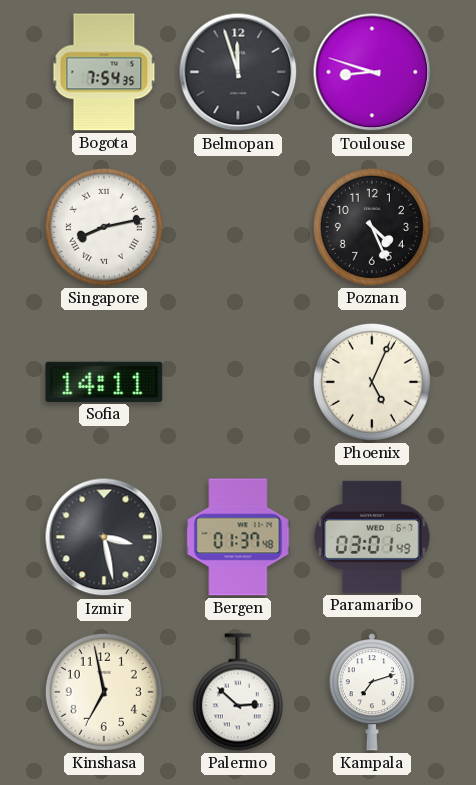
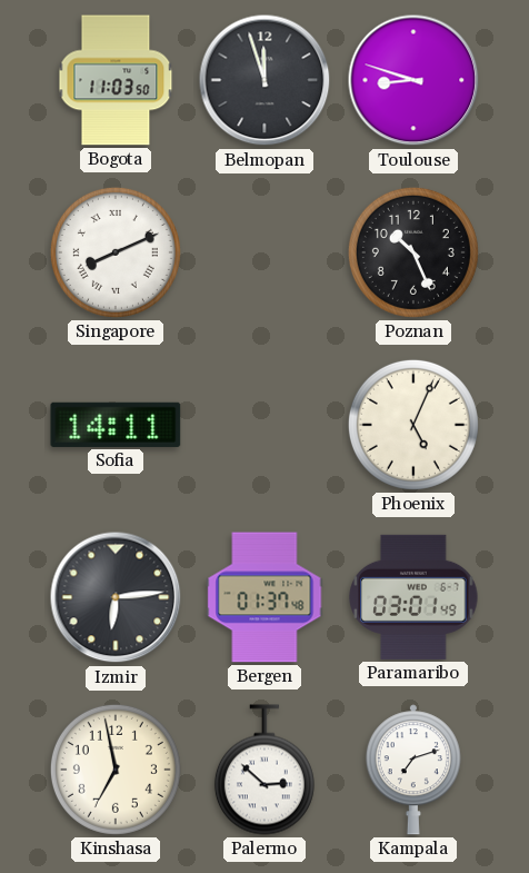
Bogota: 7:54 -> 11:03 (116, 80)
Singapore: 8:13 -> 8:11 (116, 252)
Poznan: 4:26 -> 10:26 (413, 252)
Izmir: 3:28 -> 6:14 (116, 597)
